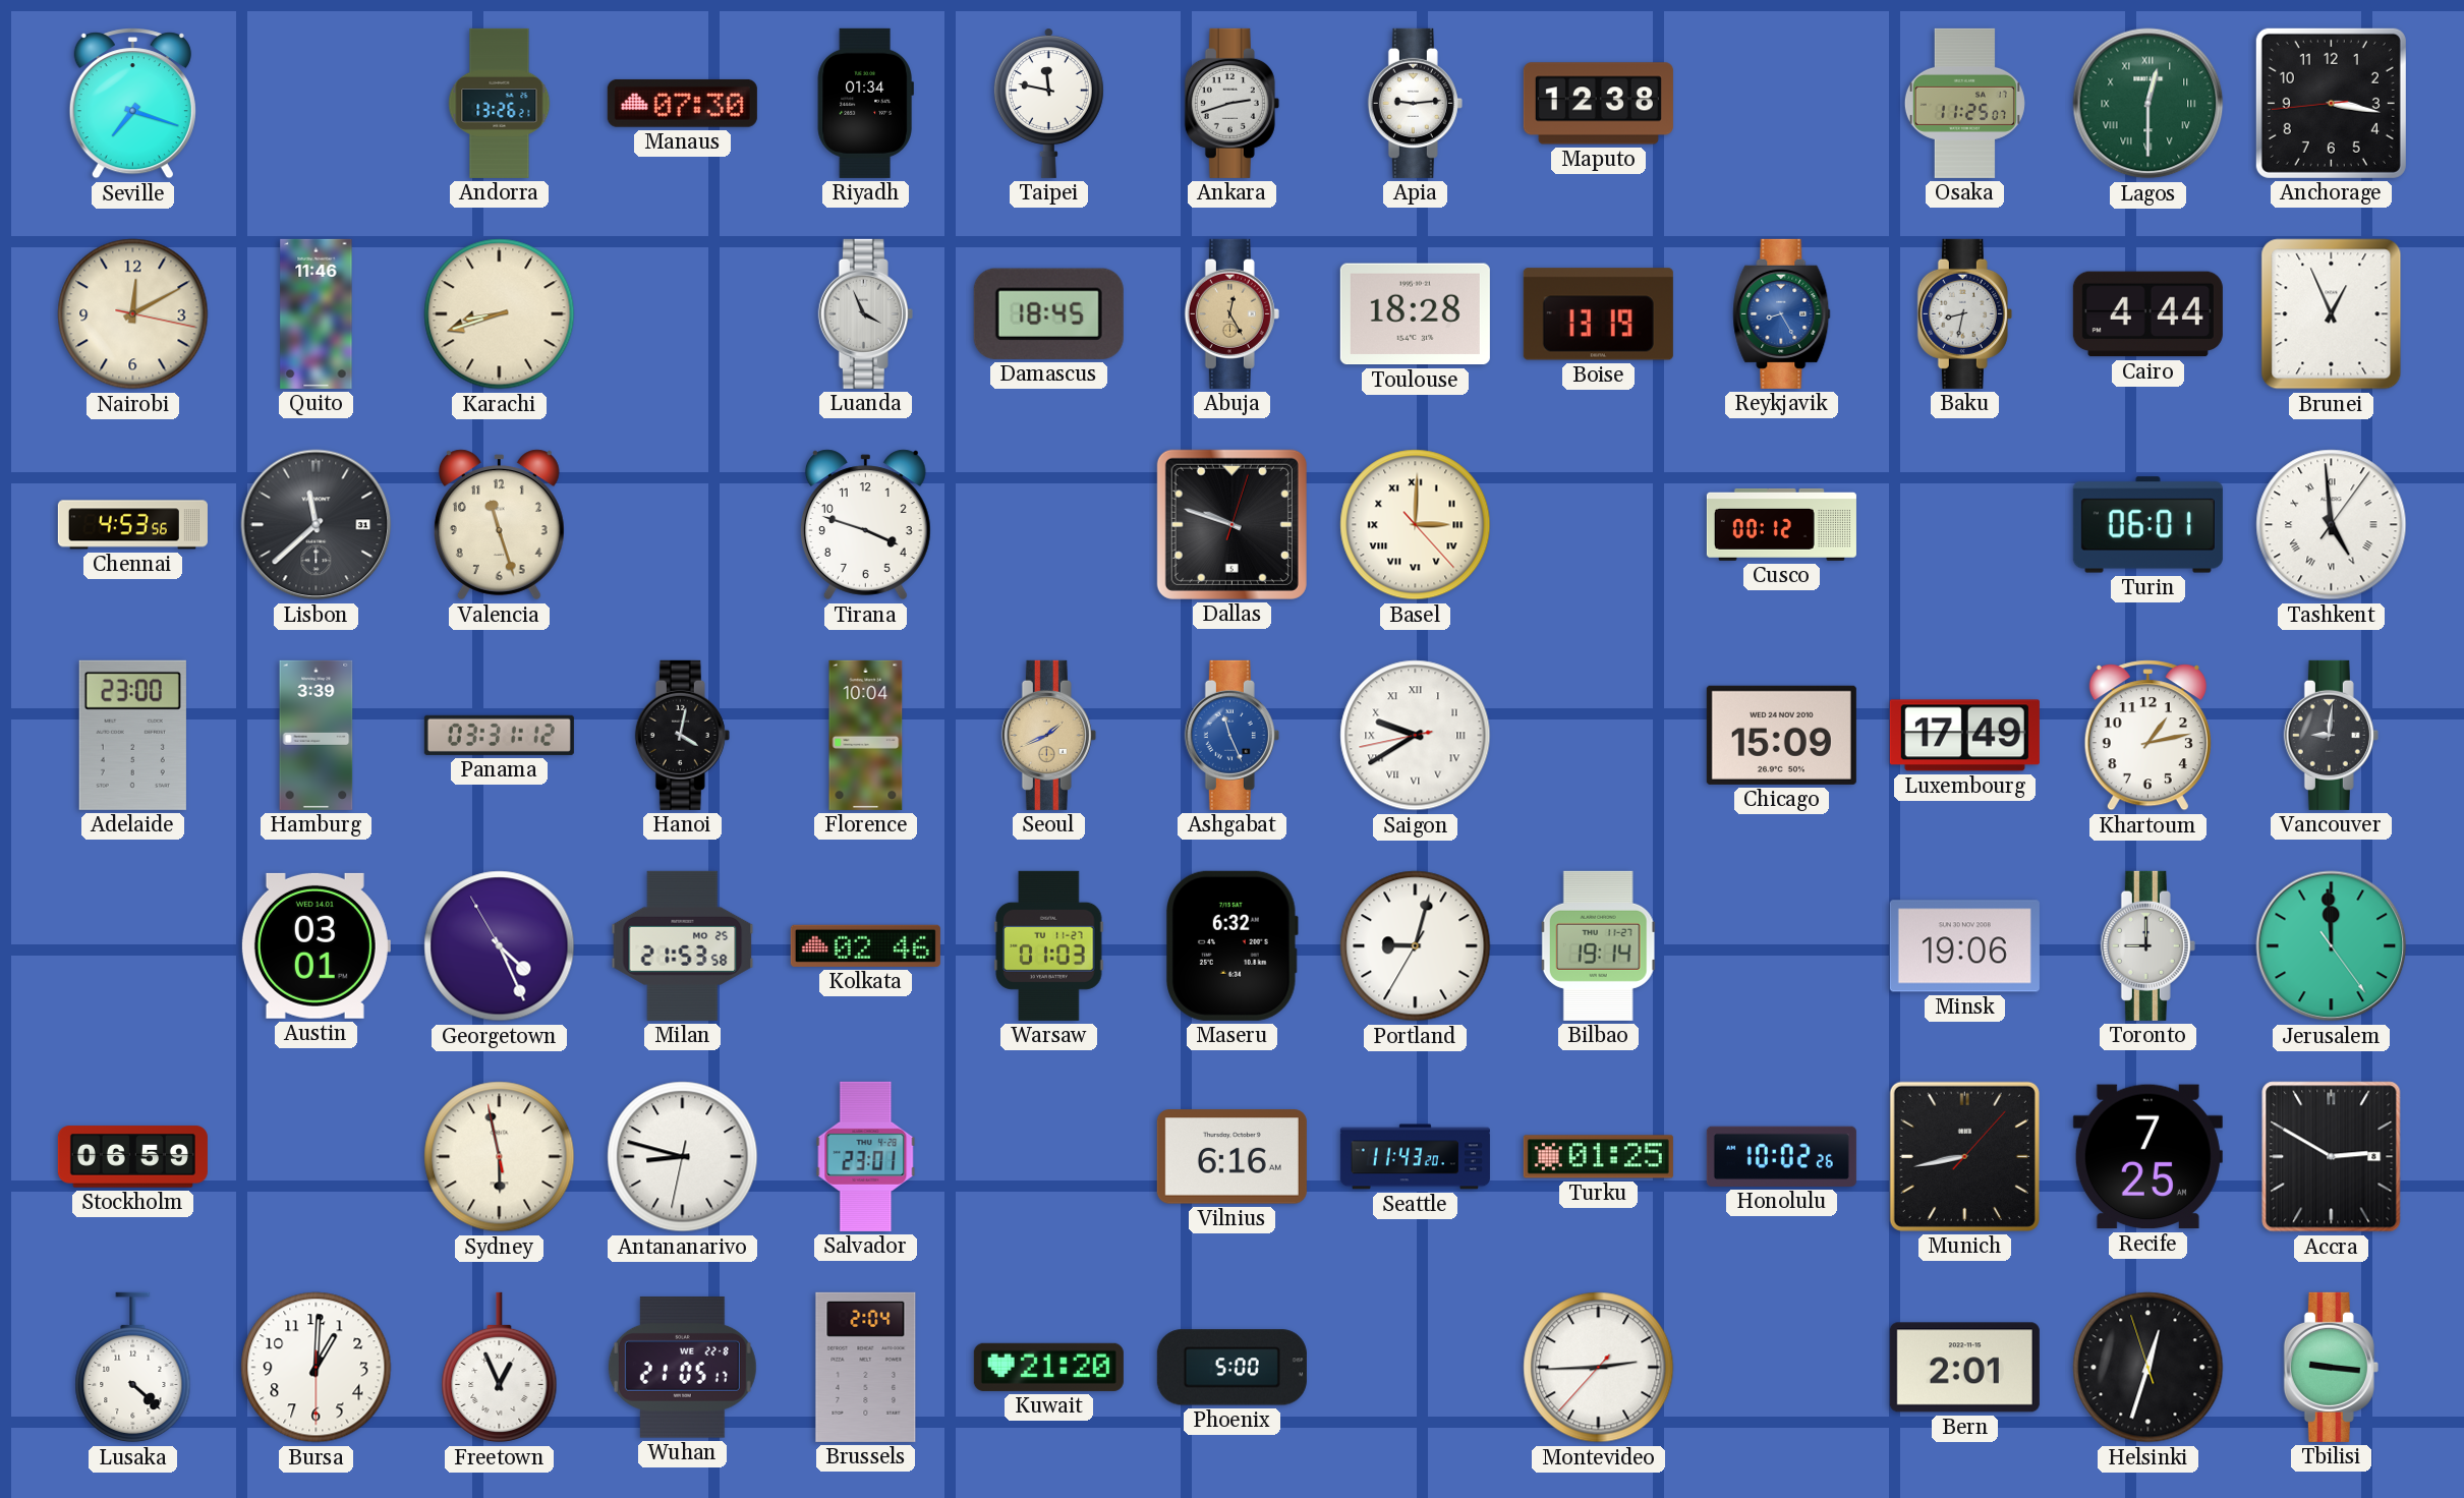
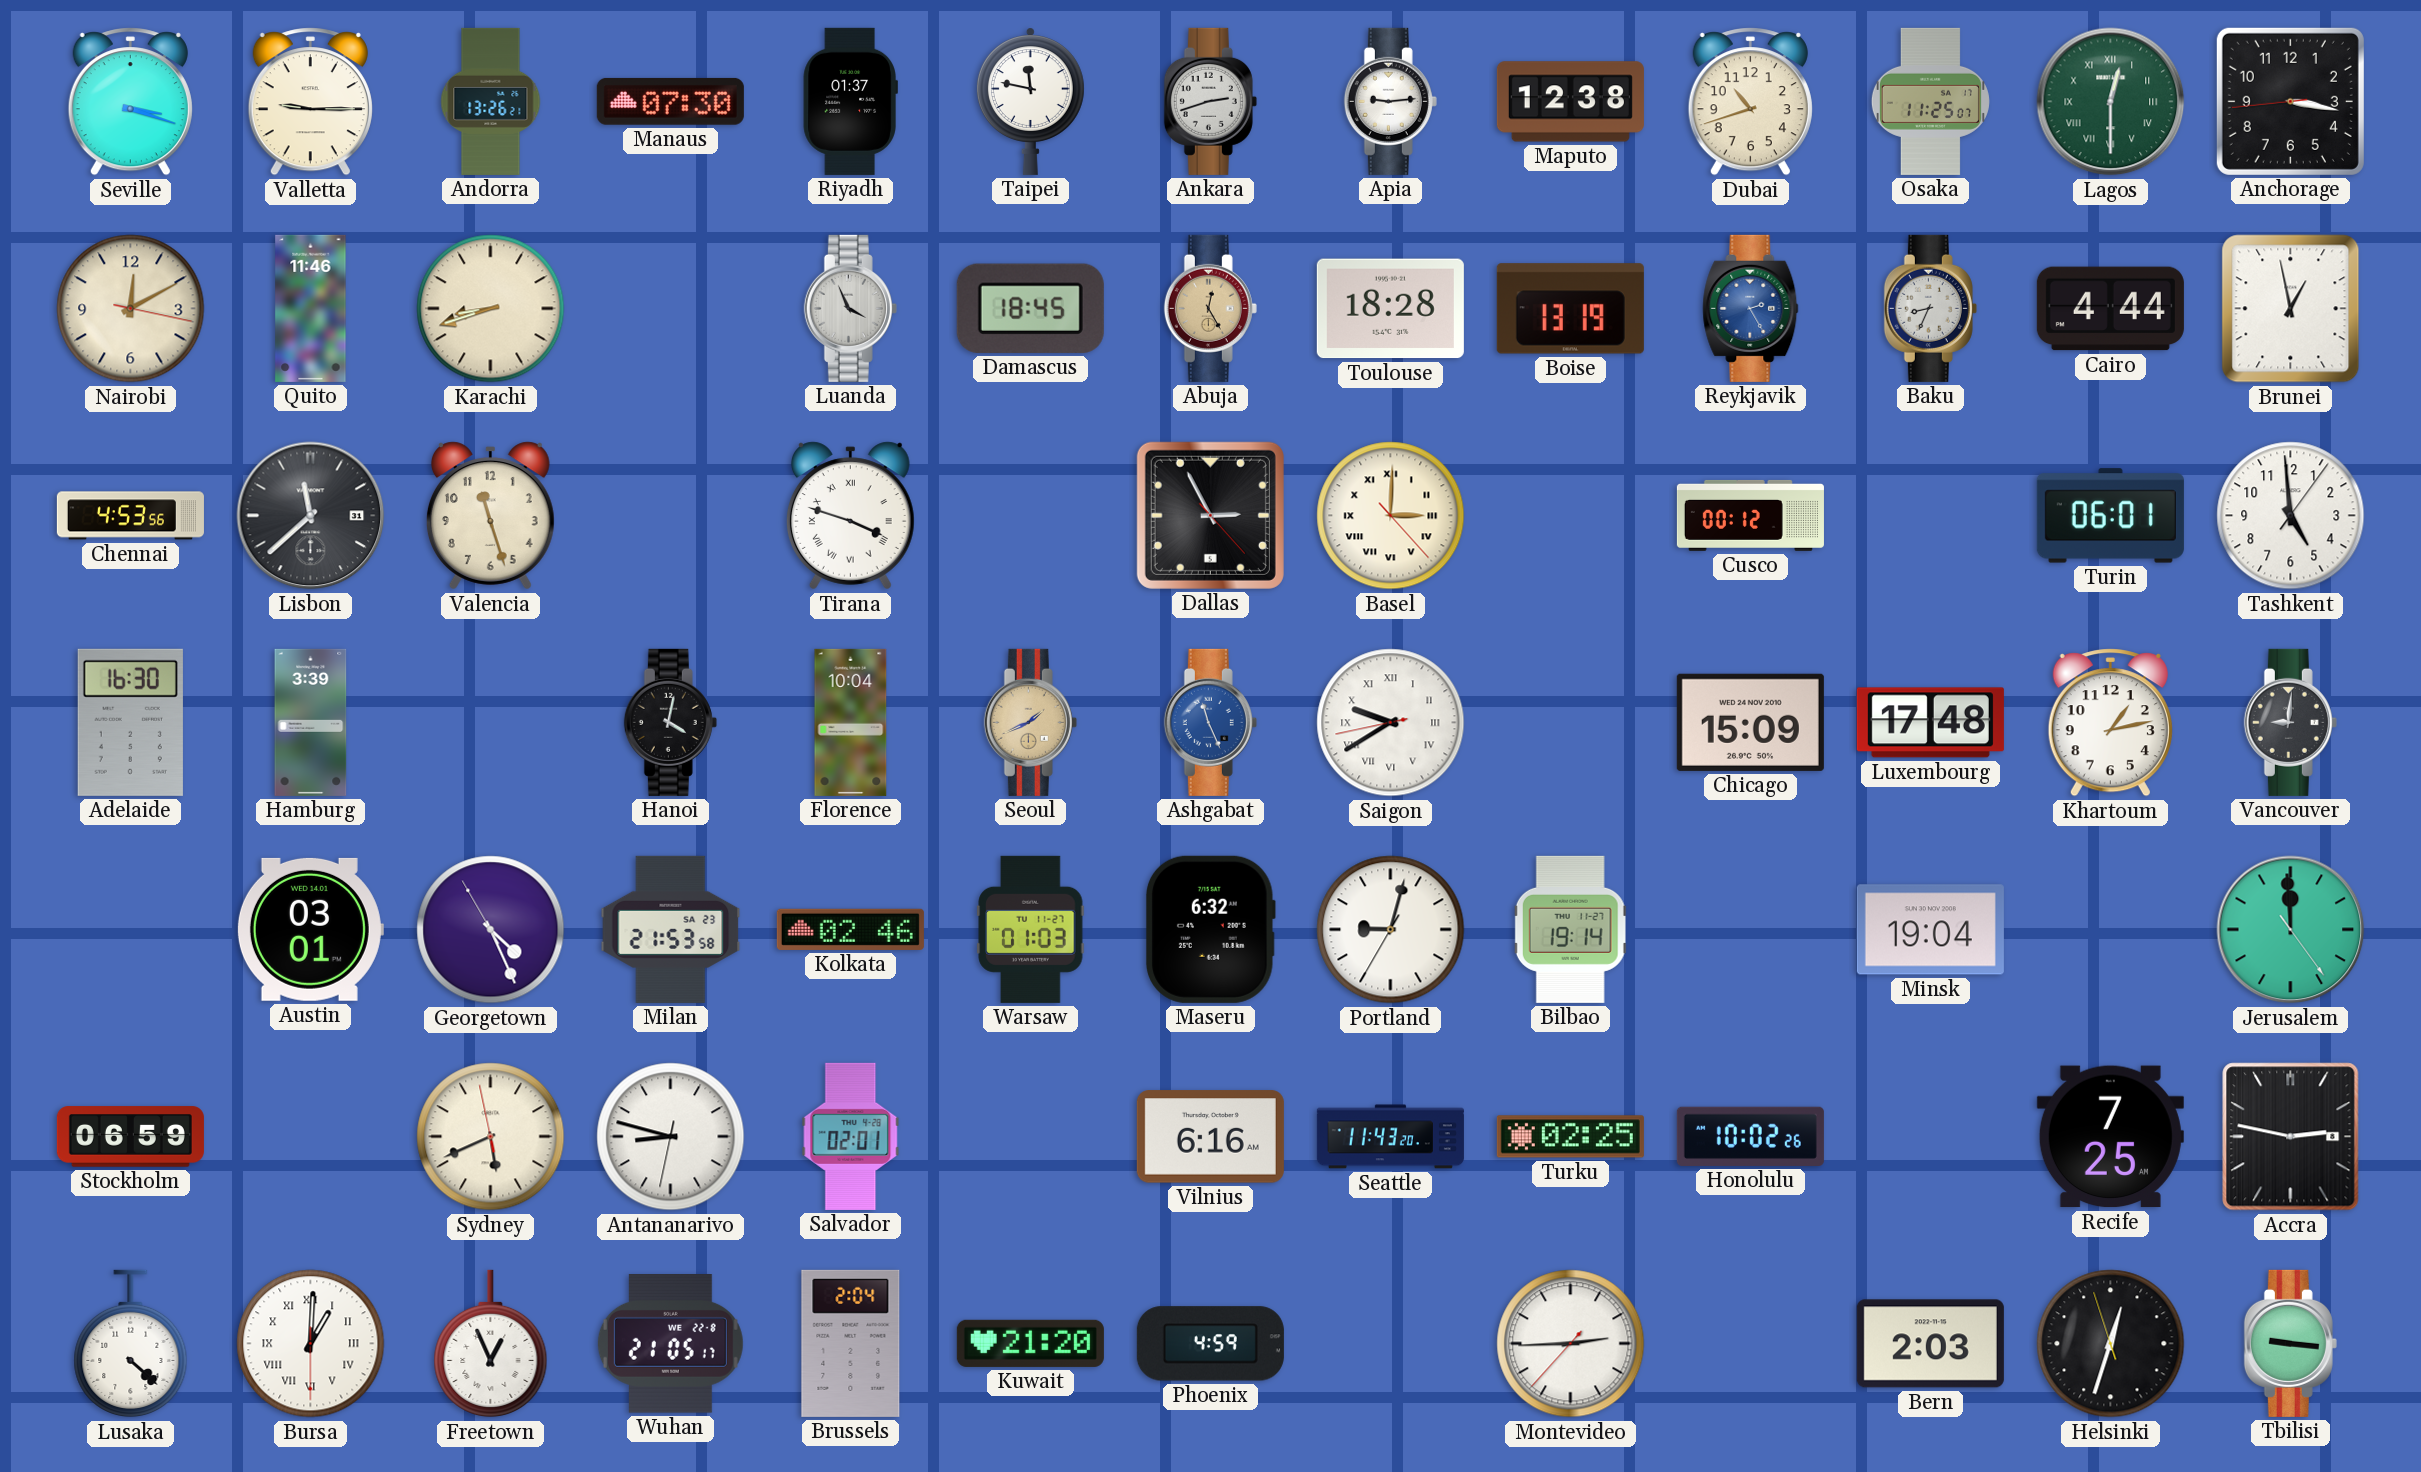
Seville: 7:18 -> 3:18 (130, 102)
Valletta: none -> 9:15 (310, 102)
Riyadh: 01:34 -> 01:37 (850, 101)
Dubai: none -> 10:42 (1750, 102)
Reykjavik: 8:25 -> 2:25 (1751, 308)
Baku: 8:32 -> 8:34 (1930, 308)
Brunei: 12:56 -> 12:58 (2291, 309)
Tirana numerals: Arabic -> Roman (850, 516)
Dallas: 9:48 -> 2:55 (1210, 515)
Tashkent numerals: Roman -> Arabic (2291, 516)
Adelaide: 23:00 -> 16:30 (130, 722)
Panama: 03:31 -> none (499, 735)
Luxembourg: 17:49 -> 17:48 (1930, 723)
Milan date: MO 25 -> SA 23 (671, 929)
Minsk: 19:06 -> 19:04 (1930, 930)
Toronto: 9:00 -> none (2147, 945)
Sydney: 5:57 -> 5:40 (491, 1137)
Salvador: 23:01 -> 02:01 (851, 1136)
Turku: 01:25 -> 02:25 (1570, 1137)
Munich: 8:43 -> none (1964, 1156)
Accra: 2:50 -> 2:47 (2291, 1137)
Bursa numerals: Arabic -> Roman (311, 1344)
Phoenix: 5:00 -> 4:59 (1210, 1344)
Bern: 2:01 -> 2:03 (1930, 1344)
